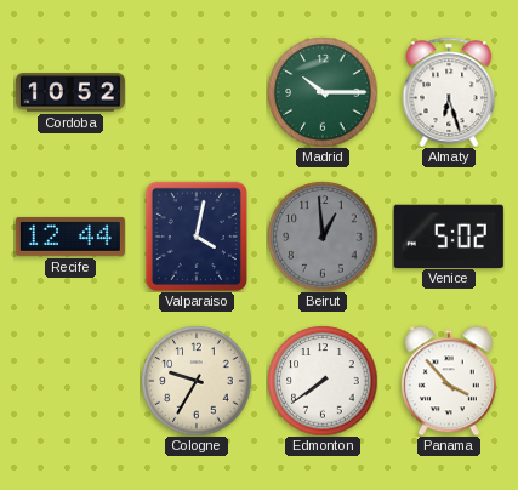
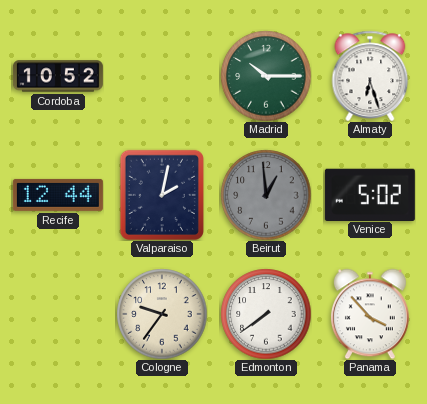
Valparaiso: 4:02 -> 2:02 (162, 195)
Cologne: 9:35 -> 9:36 (162, 314)
